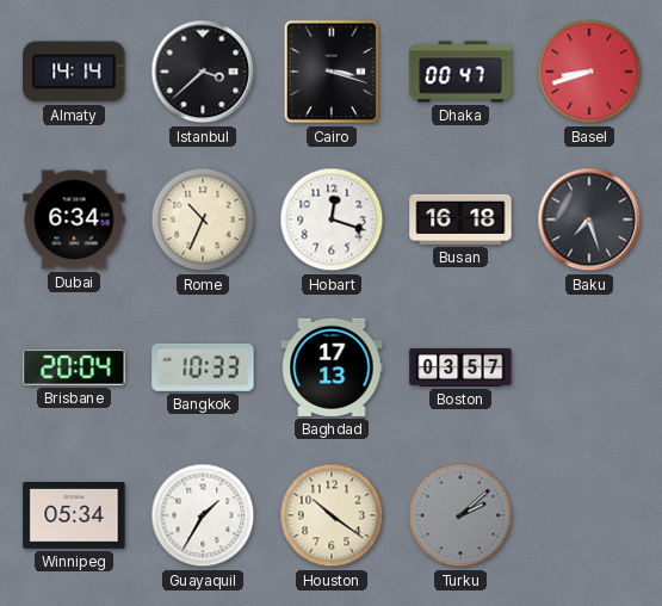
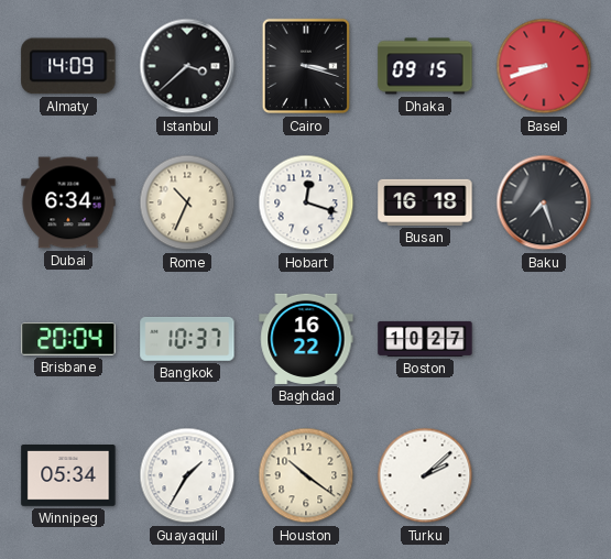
Almaty: 14:14 -> 14:09 (68, 66)
Dhaka: 00:47 -> 09:15 (425, 66)
Bangkok: 10:33 -> 10:37 (187, 339)
Baghdad: 17:13 -> 16:22 (306, 339)
Boston: 03:57 -> 10:27 (425, 339)
Turku dial: grey -> white (425, 475)
